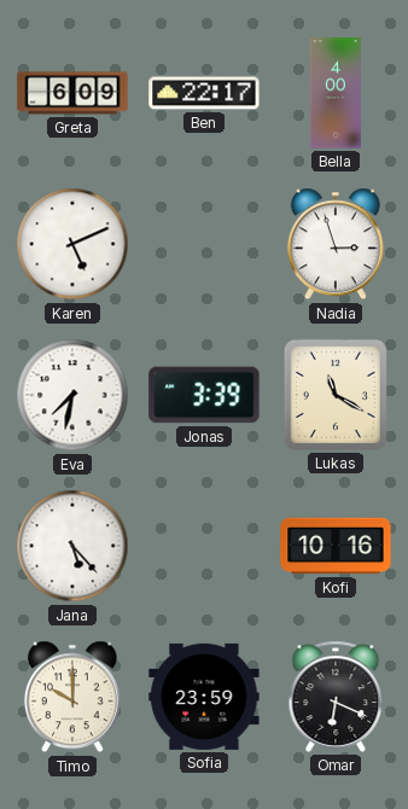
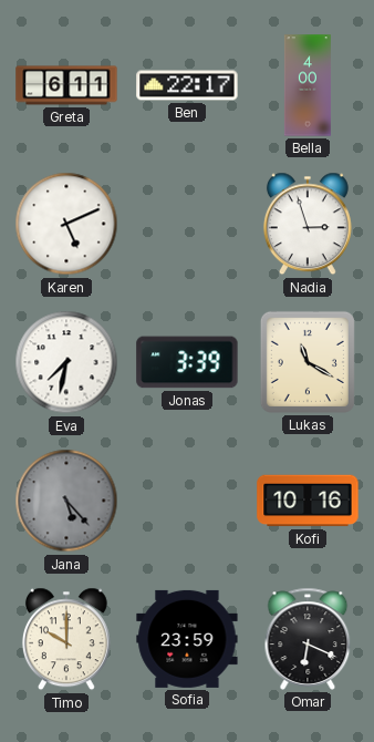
Greta: 6:09 -> 6:11 (66, 85)
Jana dial: white -> grey (66, 501)
